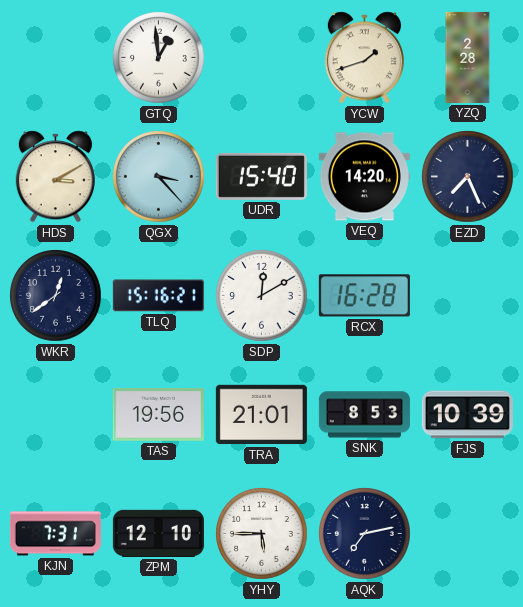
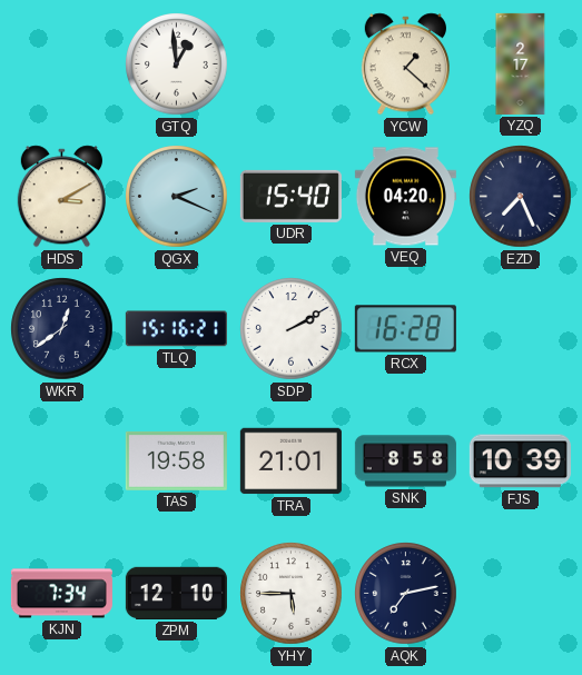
YCW: 1:42 -> 1:22 (405, 64)
YZQ: 2:28 -> 2:17 (521, 63)
QGX: 3:23 -> 2:19 (177, 197)
VEQ: 14:20 -> 04:20 (405, 197)
SDP: 12:10 -> 2:10 (292, 329)
TAS: 19:56 -> 19:58 (176, 460)
SNK: 8:53 -> 8:58 (405, 461)
KJN: 7:31 -> 7:34 (61, 594)
